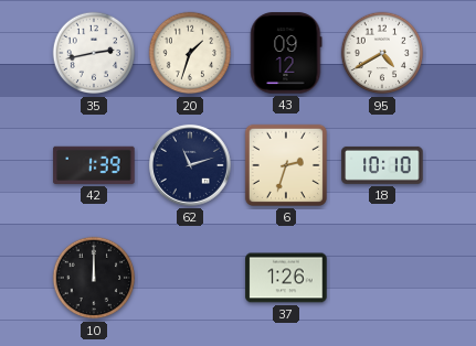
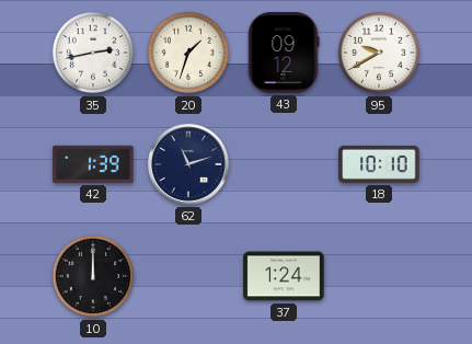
95: 4:40 -> 9:40 (379, 53)
6: 2:33 -> none (286, 165)
37: 1:26 -> 1:24 (284, 276)
